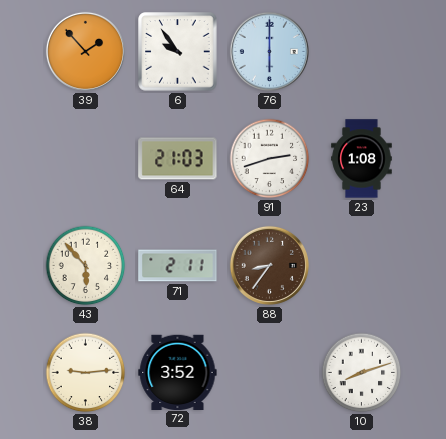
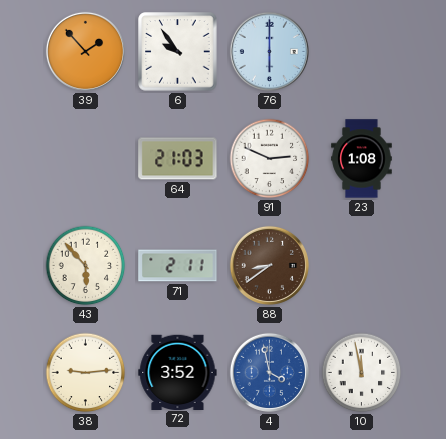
91: 2:42 -> 2:49 (270, 159)
88: 8:36 -> 8:39 (269, 265)
4: none -> 3:58 (269, 372)
10: 8:12 -> 11:58 (362, 373)
